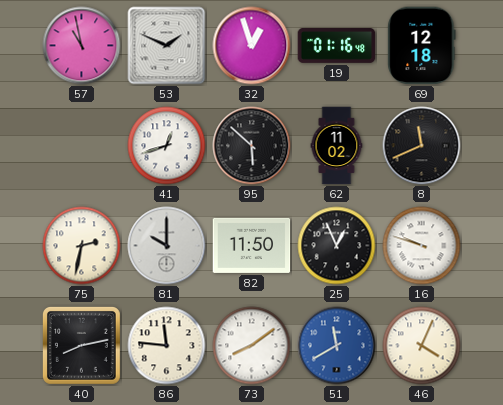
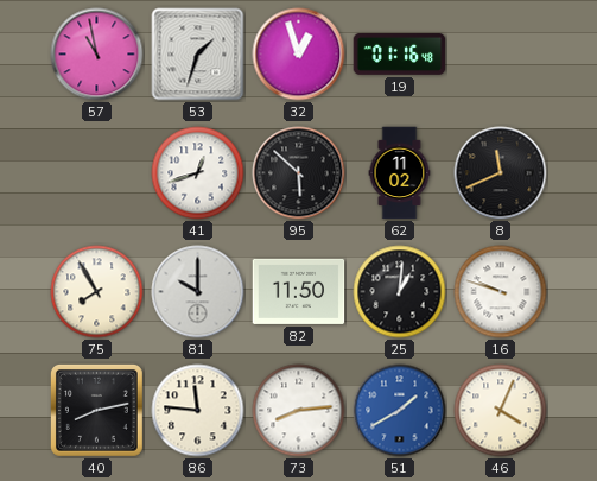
53: 1:49 -> 1:33 (198, 55)
69: 12:18 -> none (422, 46)
75: 2:32 -> 7:55 (97, 292)
25: 12:56 -> 1:01 (400, 292)
73: 8:09 -> 8:14 (299, 411)
51: 11:40 -> 1:40 (400, 411)
